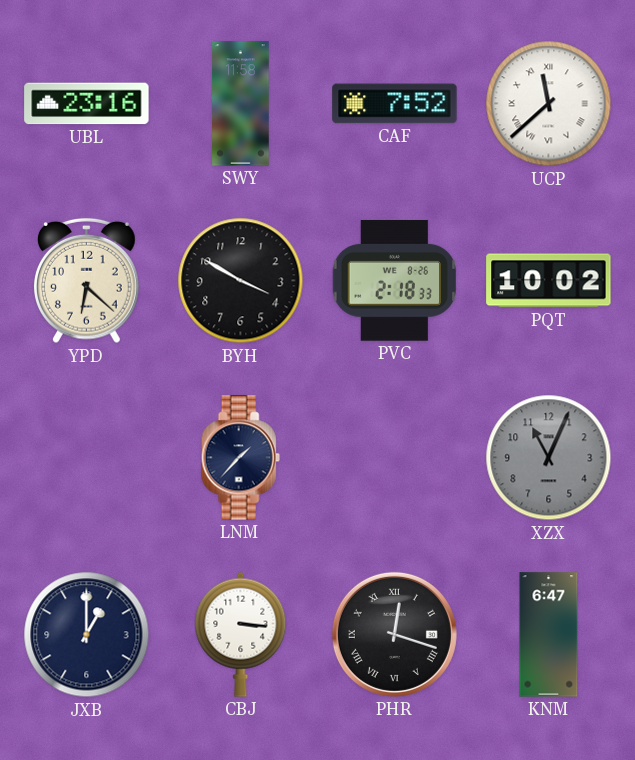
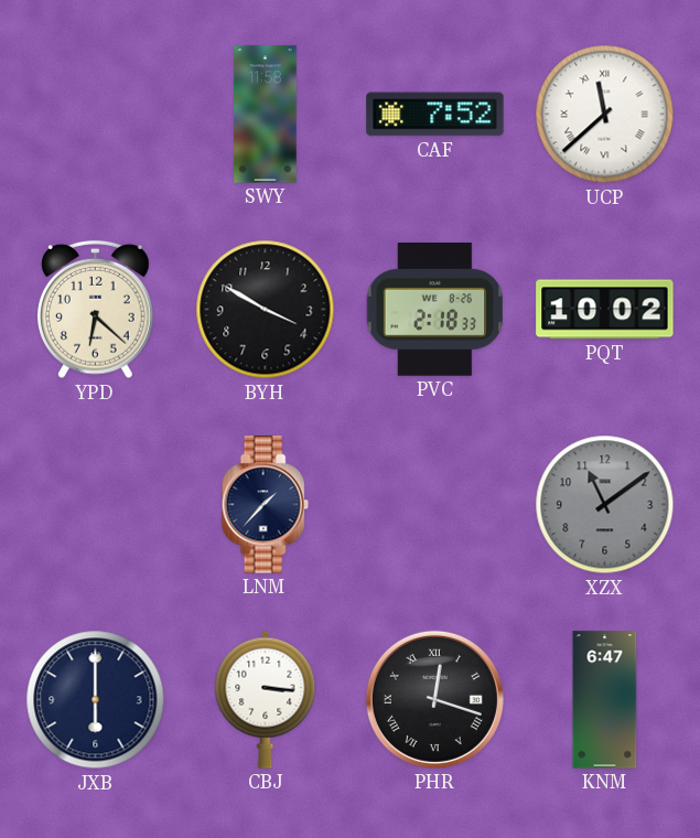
UBL: 23:16 -> none (87, 104)
XZX: 11:04 -> 11:09 (605, 505)
JXB: 1:00 -> 6:00 (96, 700)
